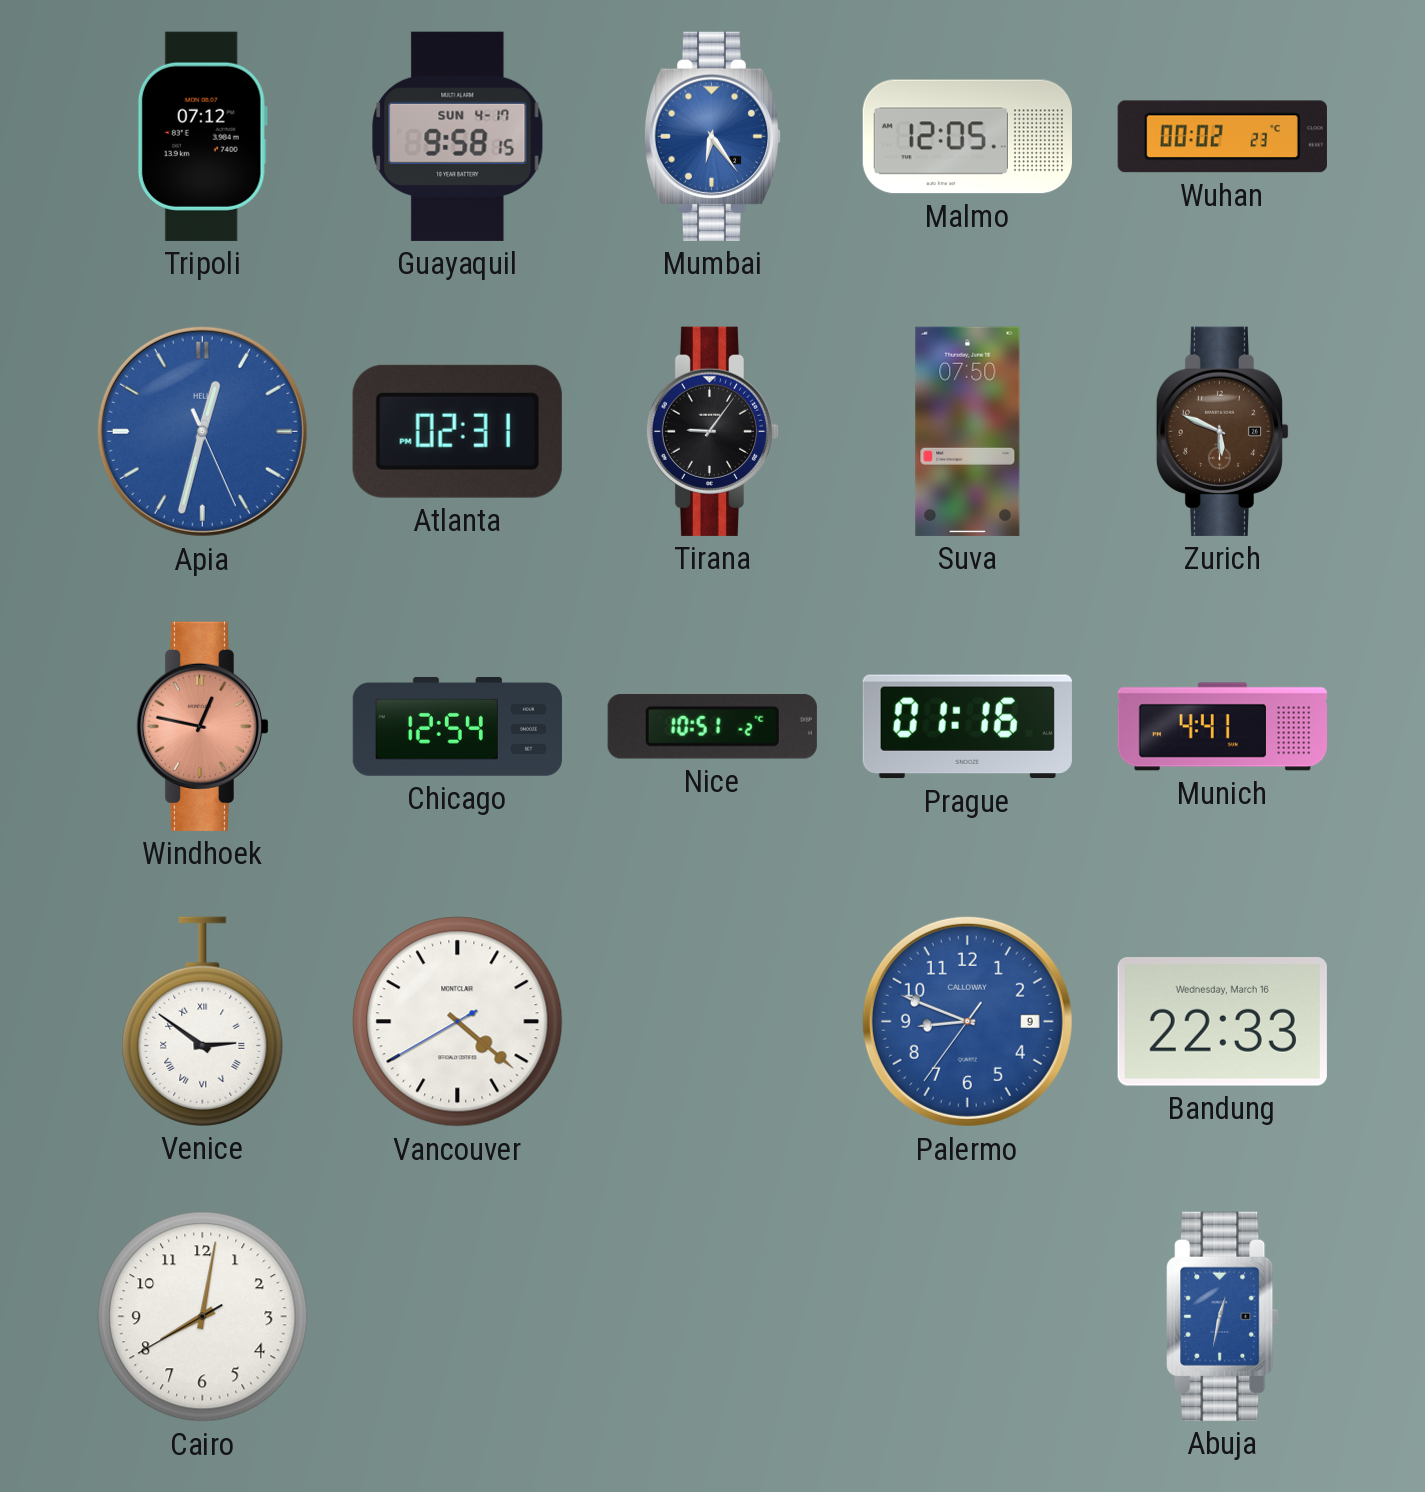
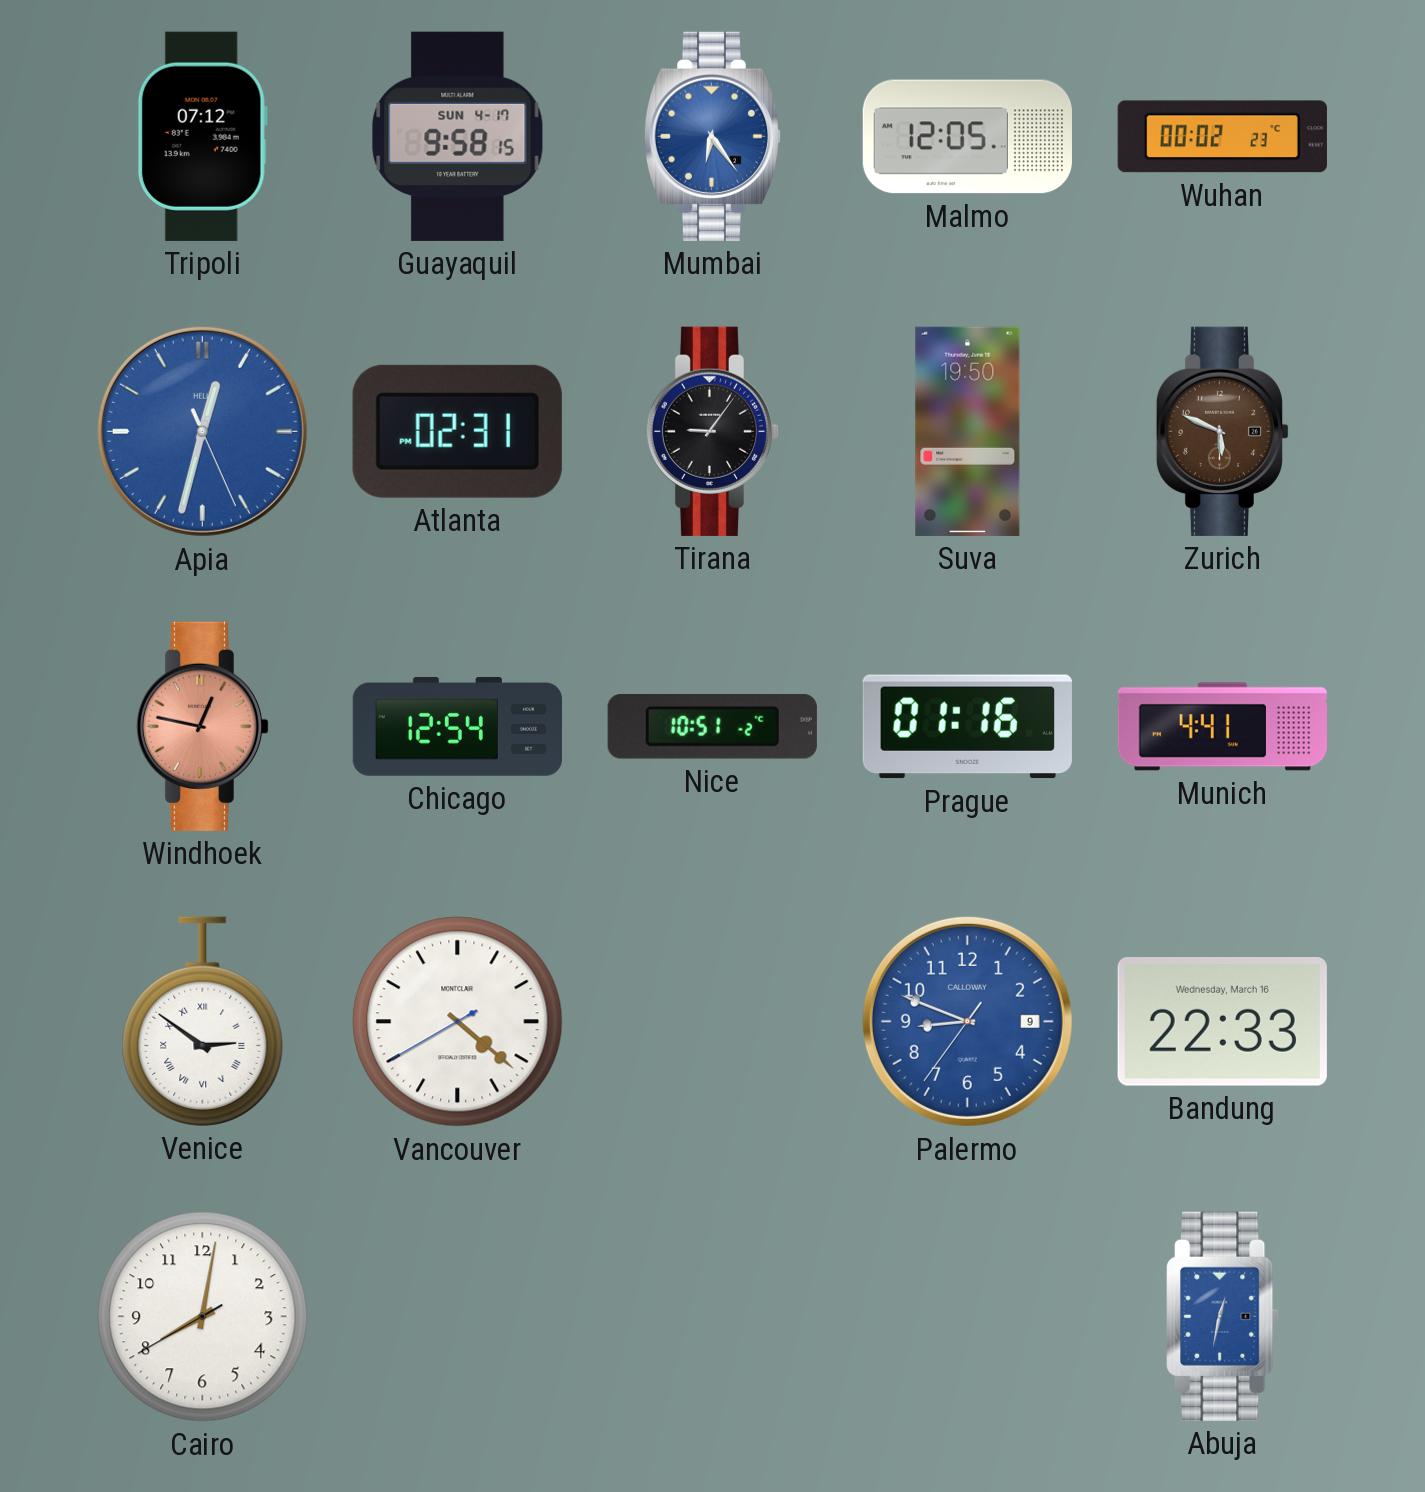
Suva: 07:50 -> 19:50 (968, 431)
